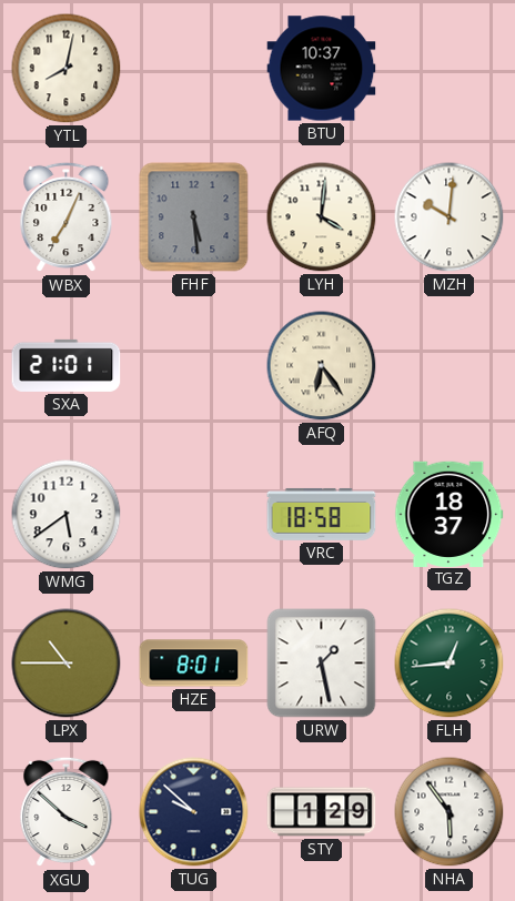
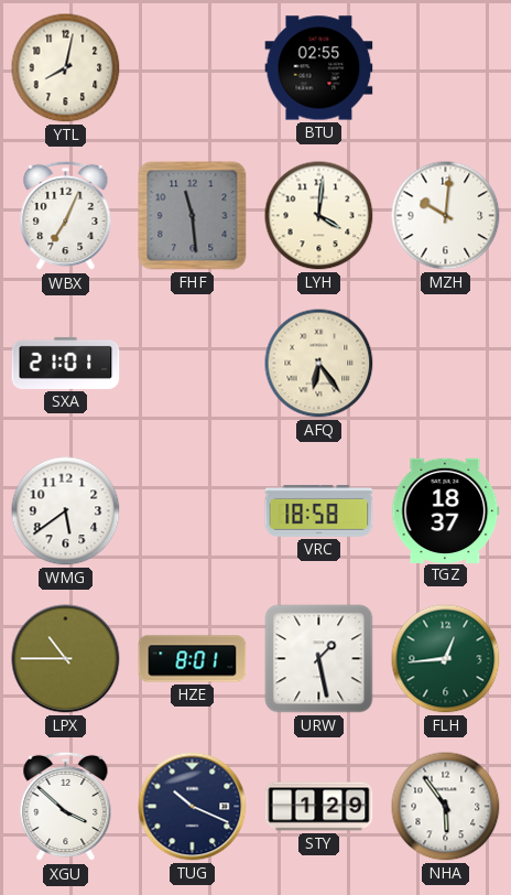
BTU: 10:37 -> 02:55 (319, 68)
FHF: 5:29 -> 11:29 (193, 216)
TUG: 9:52 -> 10:19 (193, 807)
